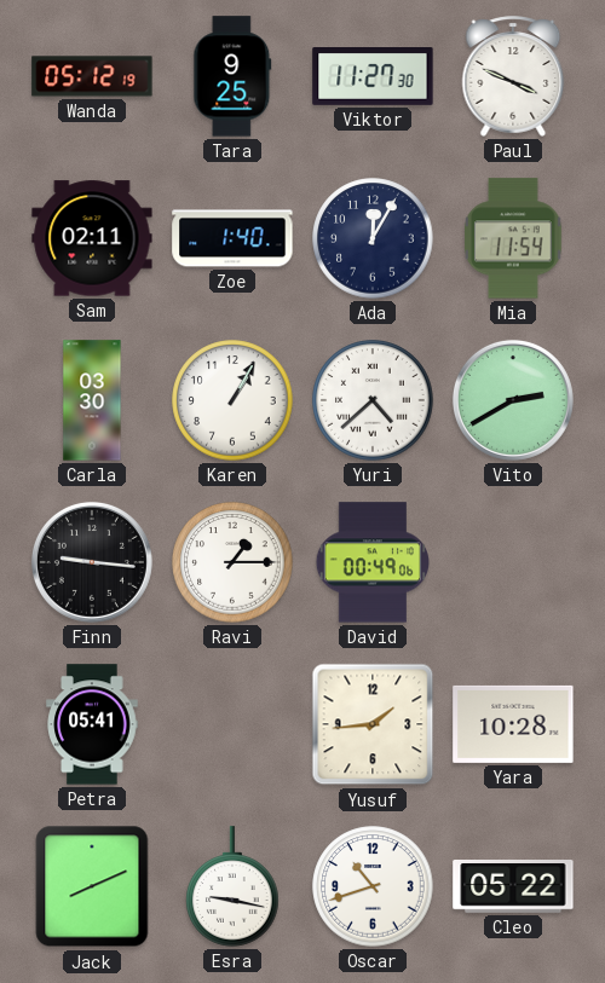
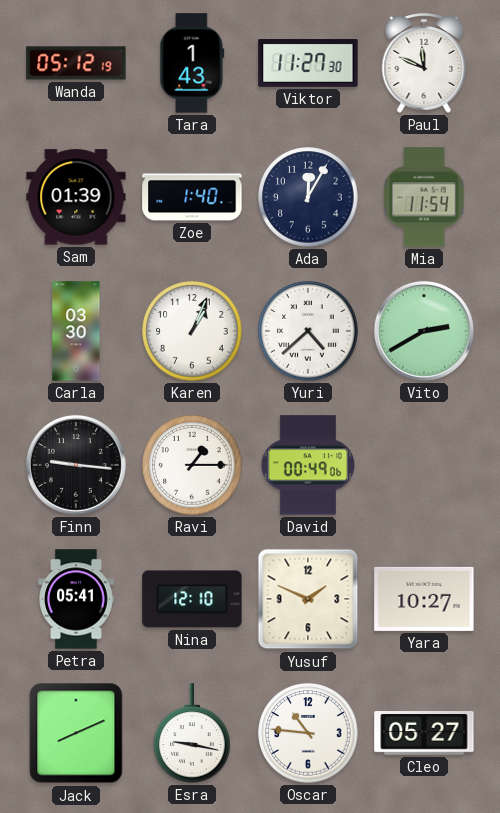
Tara: 9:25 -> 1:43 (192, 63)
Paul: 3:49 -> 11:49 (424, 63)
Sam: 02:11 -> 01:39 (76, 197)
Karen: 1:05 -> 1:04 (192, 331)
Nina: none -> 12:10 (192, 599)
Yusuf: 1:44 -> 1:49 (308, 599)
Yara: 10:28 -> 10:27 (424, 599)
Oscar: 10:42 -> 10:46 (308, 733)
Cleo: 05:22 -> 05:27 (424, 734)
